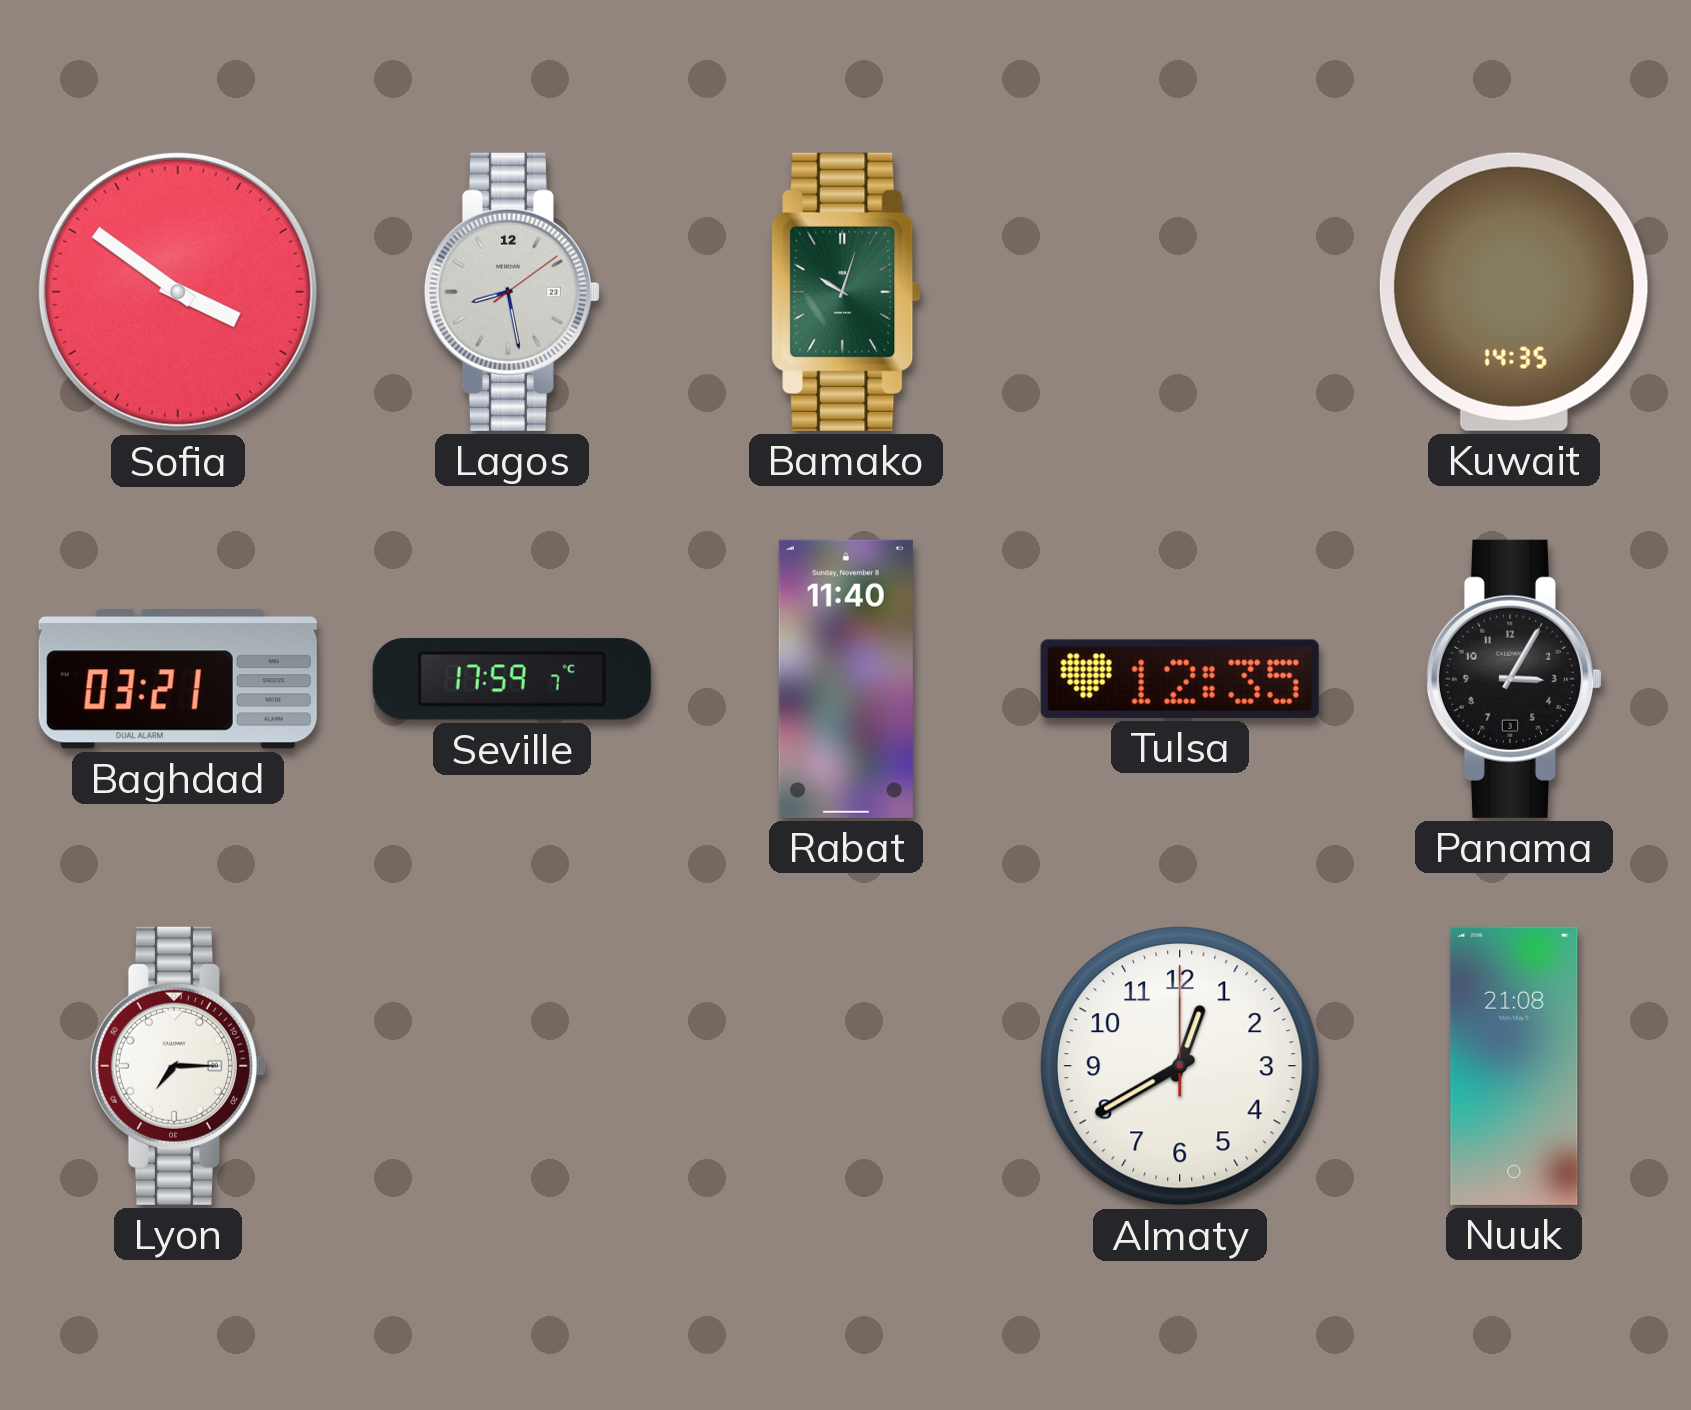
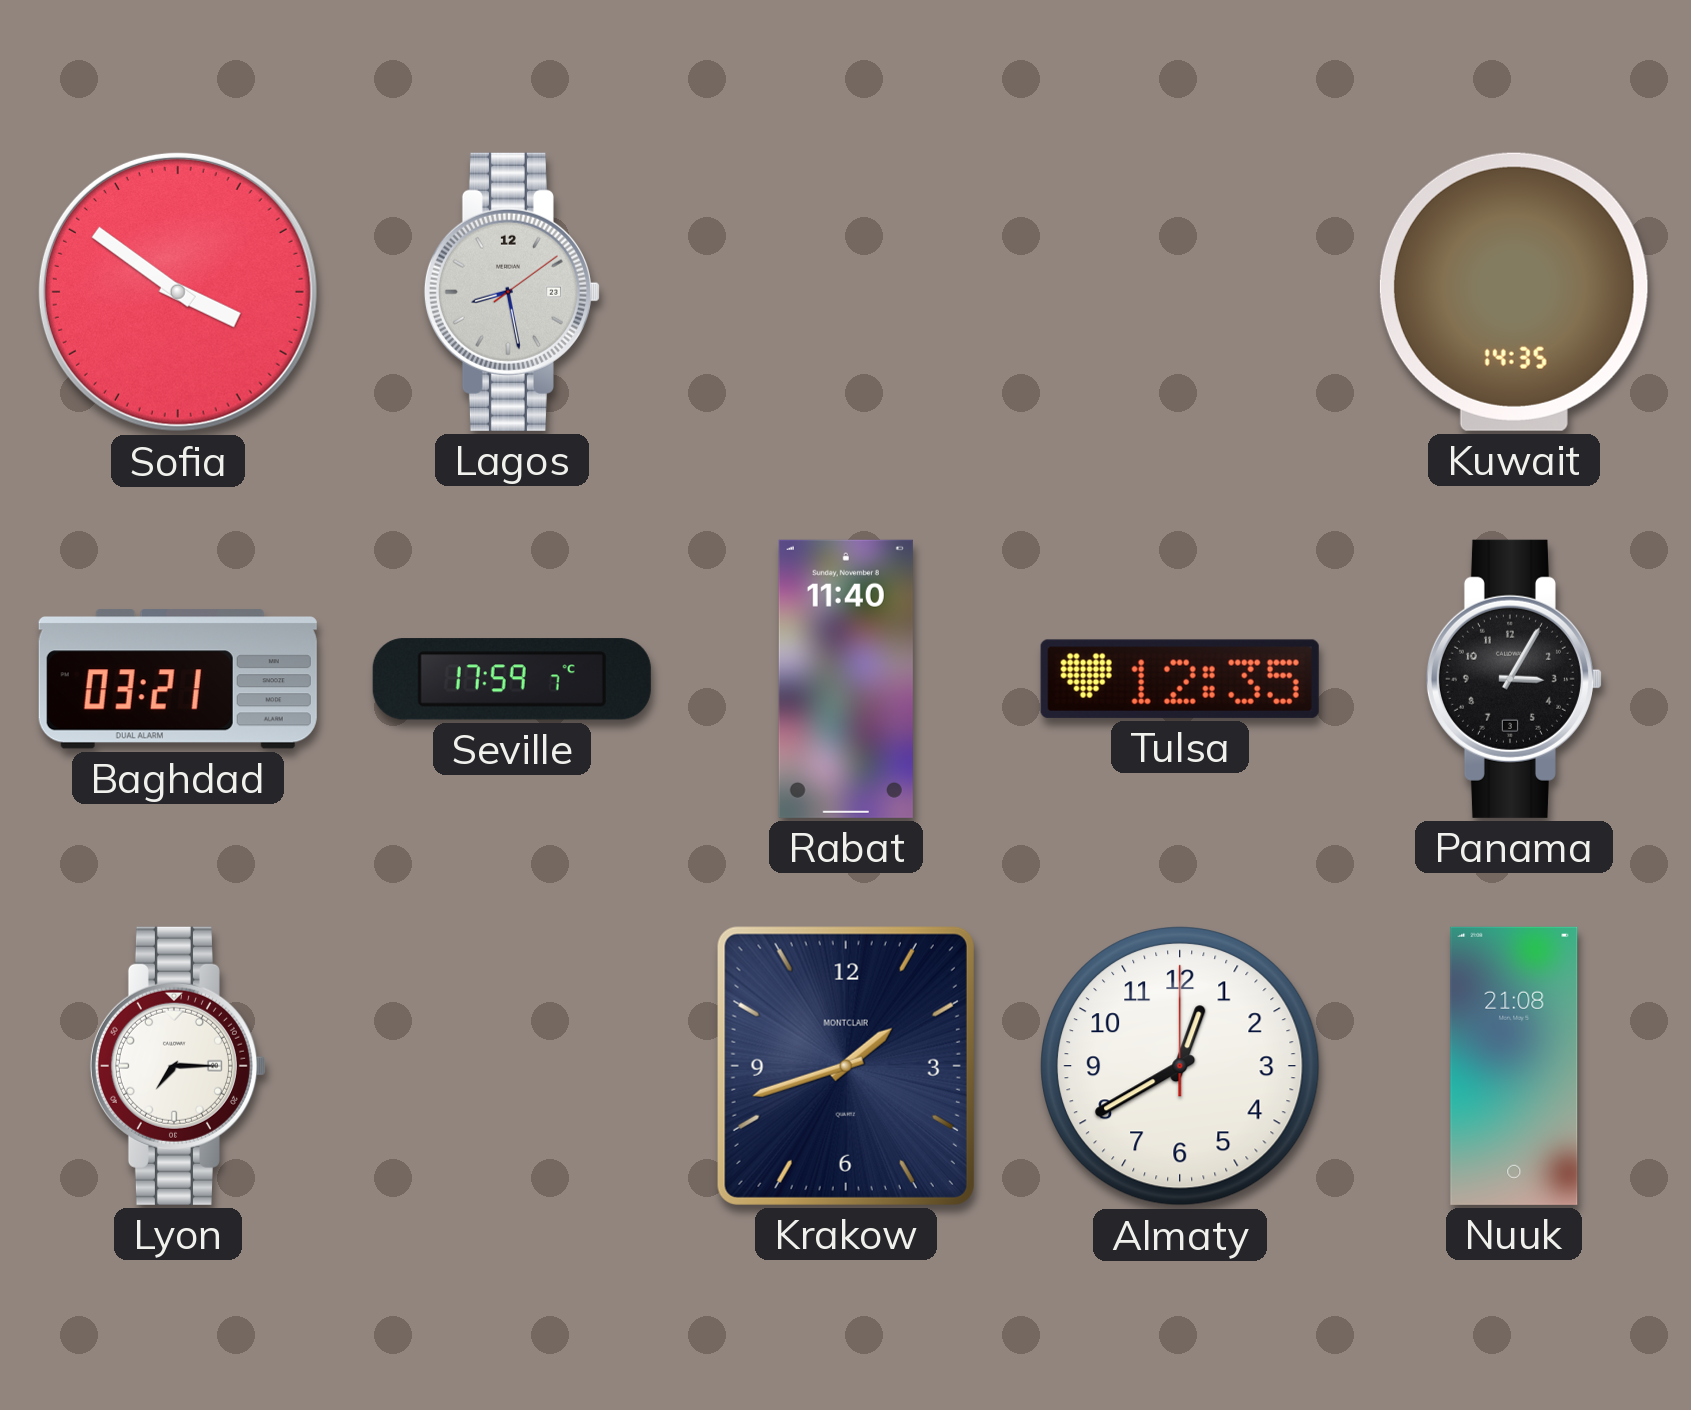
Bamako: 10:03 -> none (846, 292)
Krakow: none -> 1:42 (846, 1066)
